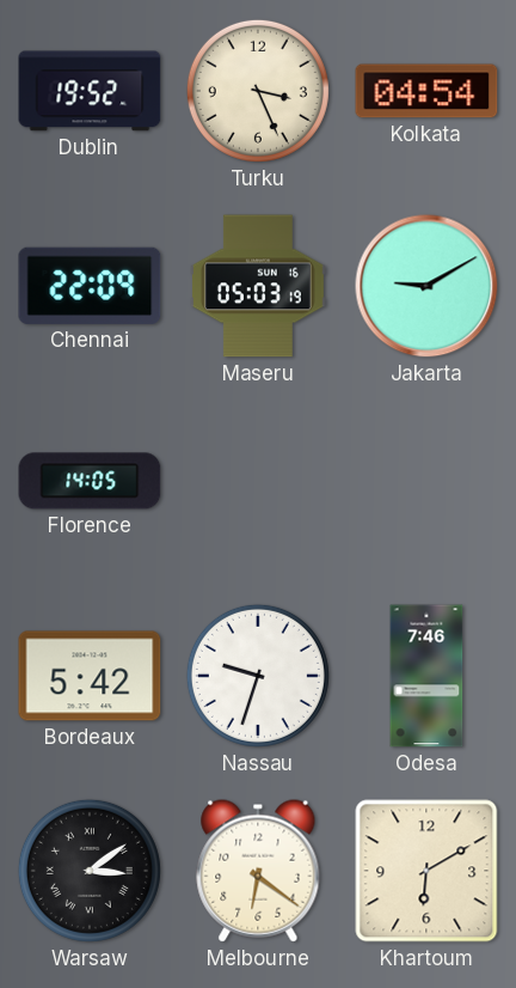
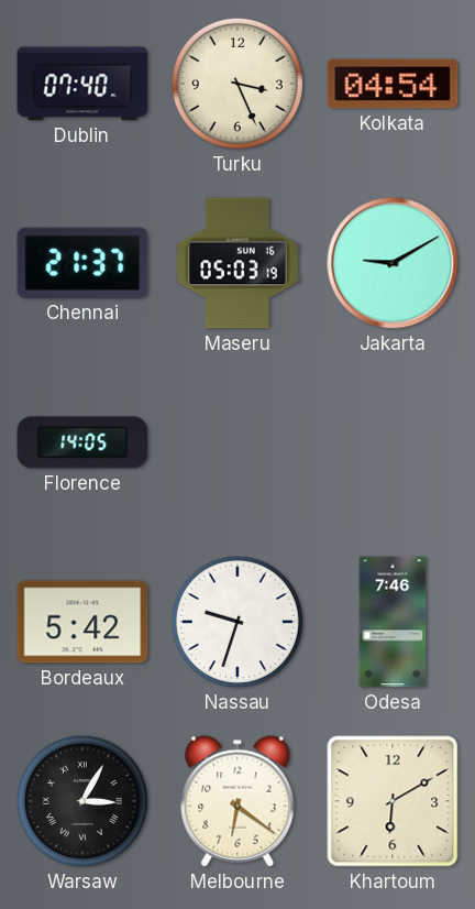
Dublin: 19:52 -> 07:40 (82, 84)
Chennai: 22:09 -> 21:37 (82, 263)
Warsaw: 3:09 -> 3:05 (82, 801)
